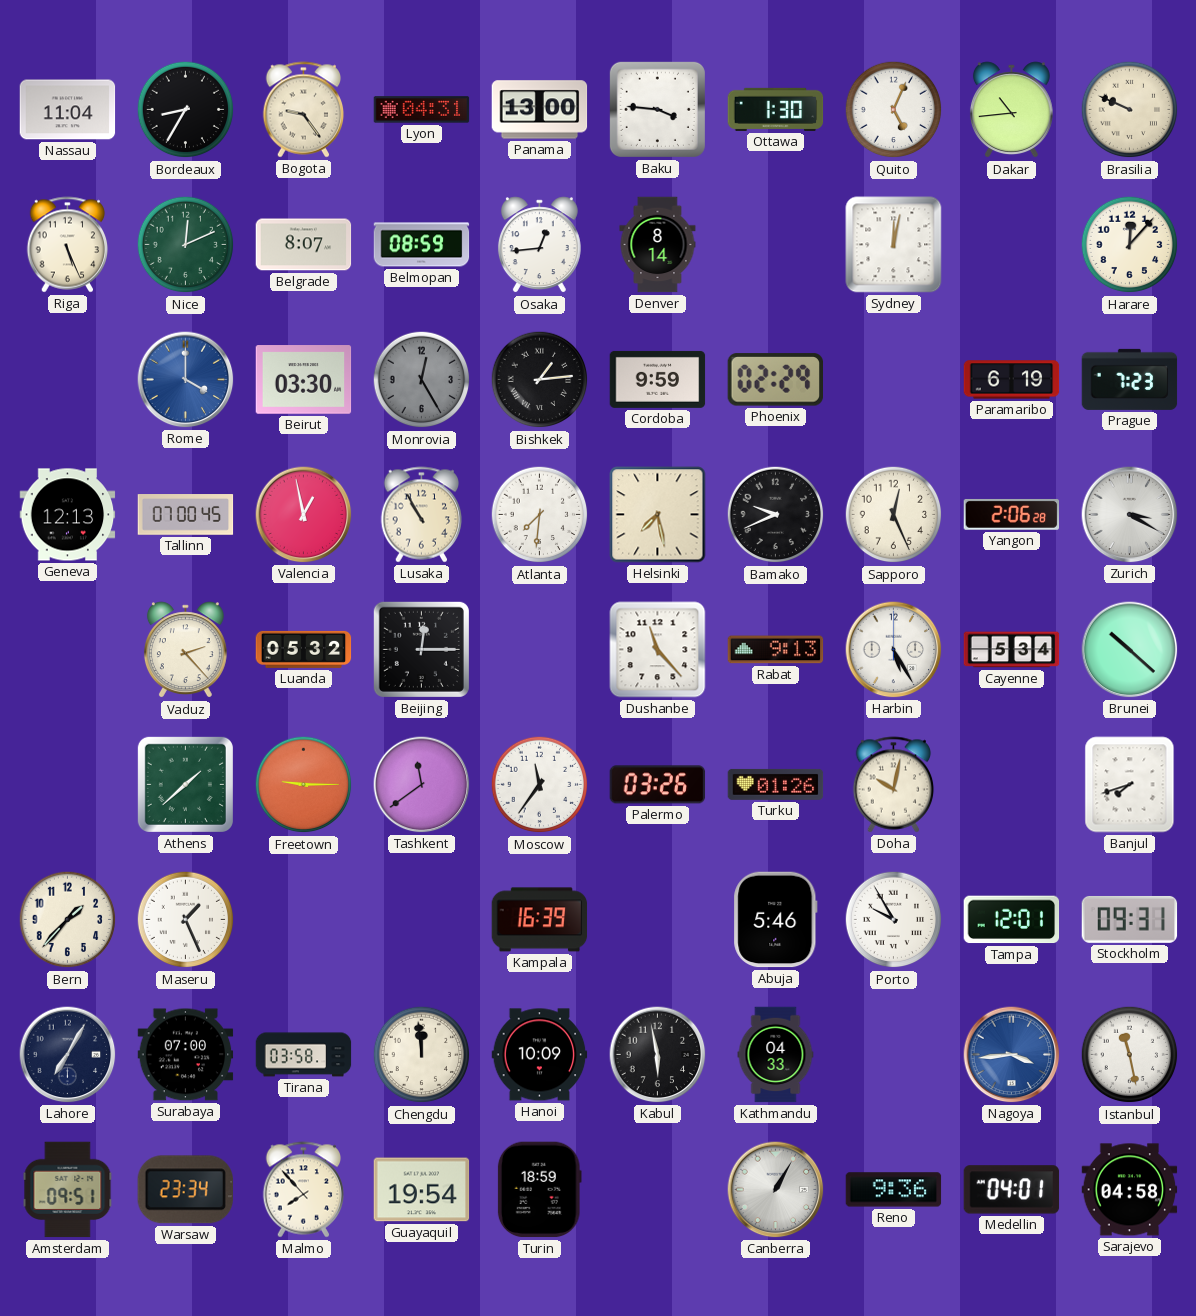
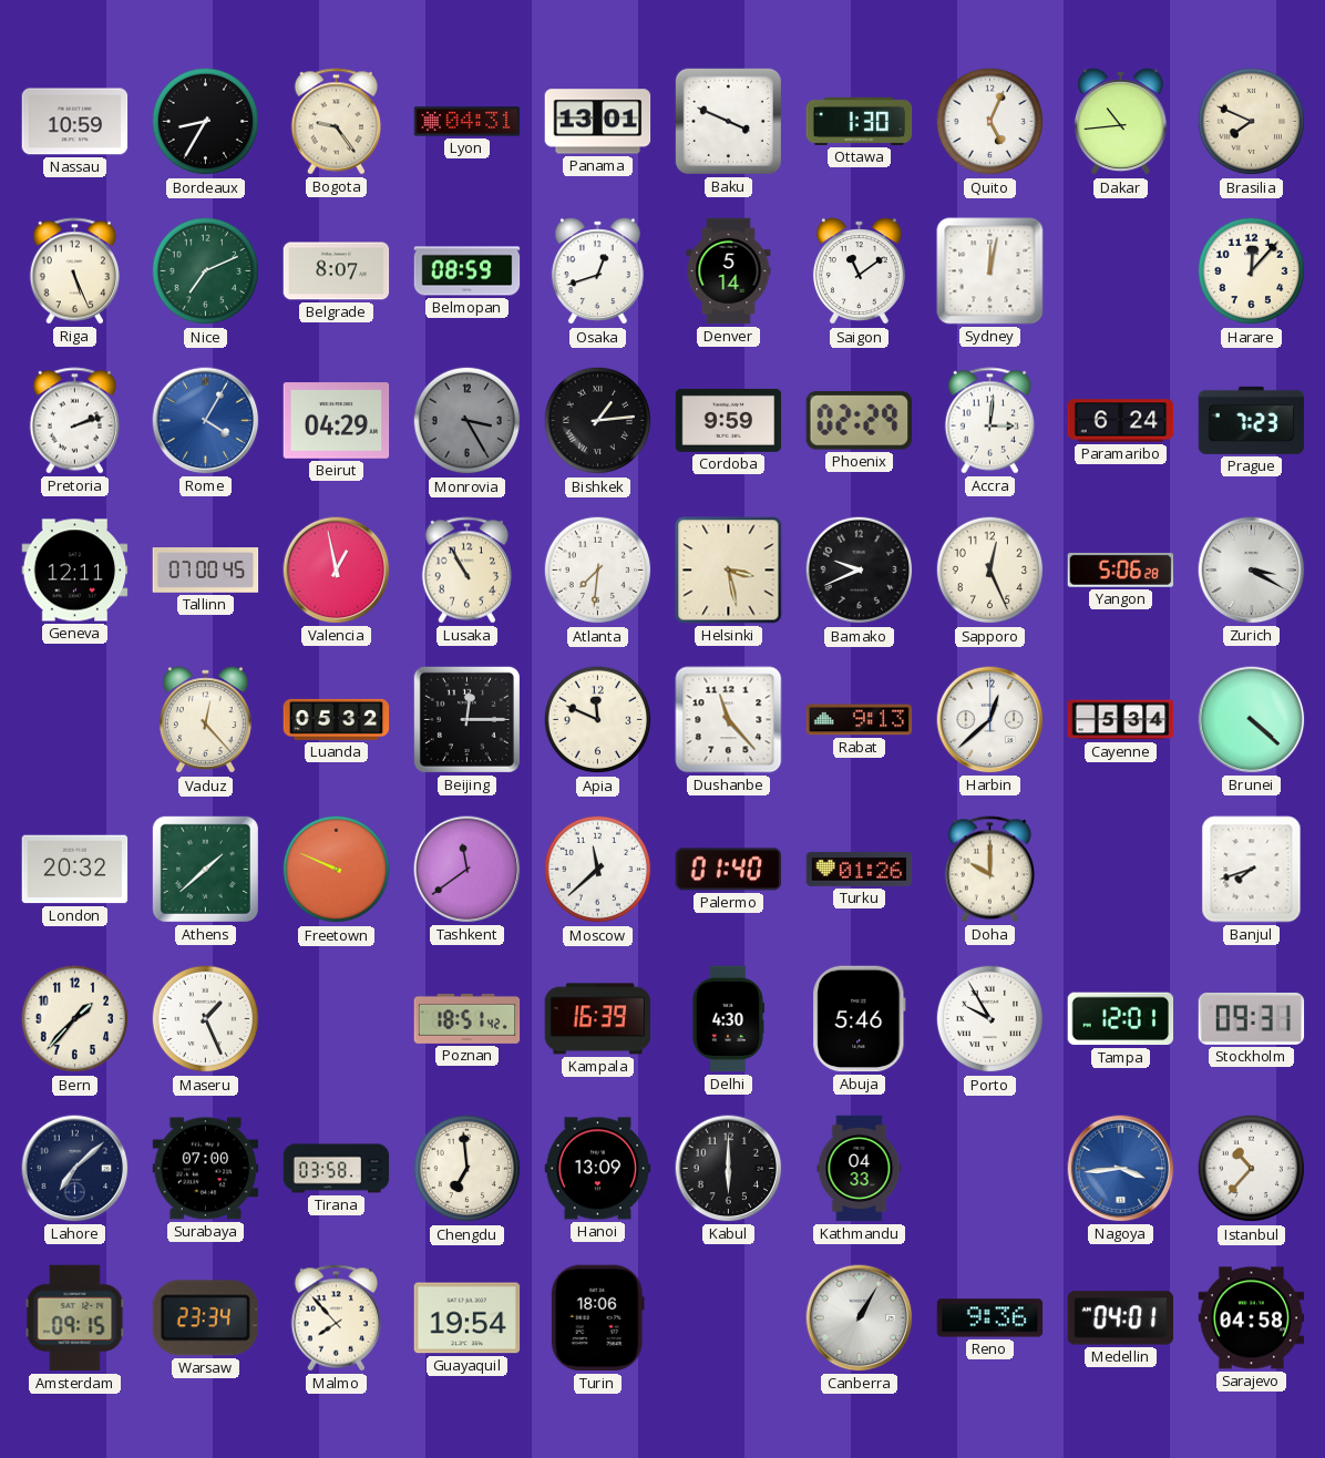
Nassau: 11:04 -> 10:59 (75, 122)
Panama: 13:00 -> 13:01 (598, 122)
Baku: 3:46 -> 3:49 (728, 121)
Brasilia: 9:49 -> 7:49 (1252, 122)
Nice: 12:11 -> 7:11 (206, 271)
Osaka: 12:44 -> 12:42 (597, 271)
Denver: 8:14 -> 5:14 (729, 271)
Saigon: none -> 11:09 (859, 271)
Pretoria: none -> 2:12 (75, 421)
Rome: 4:00 -> 4:05 (206, 421)
Beirut: 03:30 -> 04:29 (337, 421)
Monrovia: 12:25 -> 3:25 (468, 421)
Accra: none -> 3:01 (990, 421)
Paramaribo: 6:19 -> 6:24 (1121, 421)
Geneva: 12:13 -> 12:11 (75, 571)
Helsinki: 7:28 -> 3:28 (729, 571)
Yangon: 2:06 -> 5:06 (1121, 569)
Vaduz: 2:23 -> 12:23 (205, 720)
Apia: none -> 11:49 (598, 720)
Harbin: 5:25 -> 12:38 (990, 720)
Brunei: 10:22 -> 4:22 (1252, 720)
London: none -> 20:32 (75, 870)
Freetown: 9:15 -> 9:49 (337, 870)
Moscow: 11:36 -> 11:38 (598, 870)
Palermo: 03:26 -> 01:40 (729, 870)
Doha: 10:02 -> 10:00 (990, 870)
Poznan: none -> 18:51 (468, 1018)
Delhi: none -> 4:30 (727, 1019)
Lahore: 7:05 -> 7:08 (75, 1169)
Chengdu: 11:59 -> 6:59 (468, 1169)
Hanoi: 10:09 -> 13:09 (598, 1169)
Kabul: 5:58 -> 6:00 (729, 1169)
Istanbul: 11:28 -> 10:37 (1252, 1169)
Amsterdam: 09:51 -> 09:15 (75, 1318)
Turin: 18:59 -> 18:06 (597, 1318)
